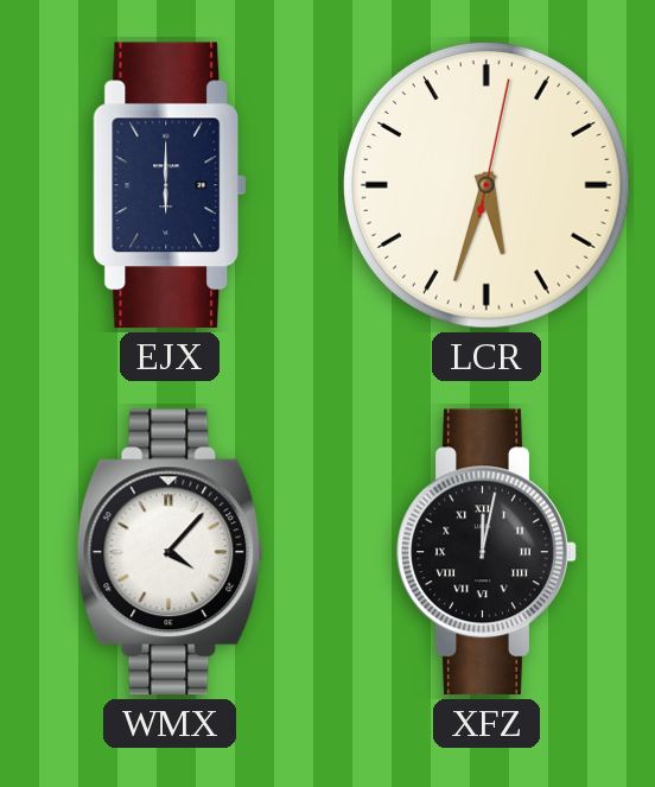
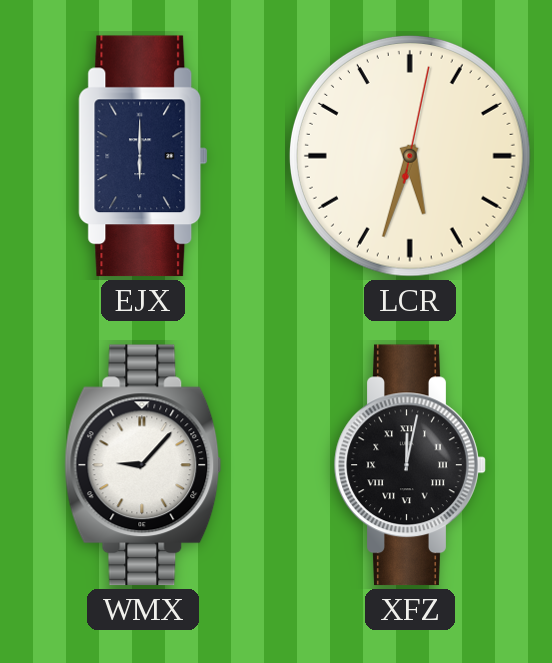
WMX: 4:07 -> 9:07 (143, 465)
